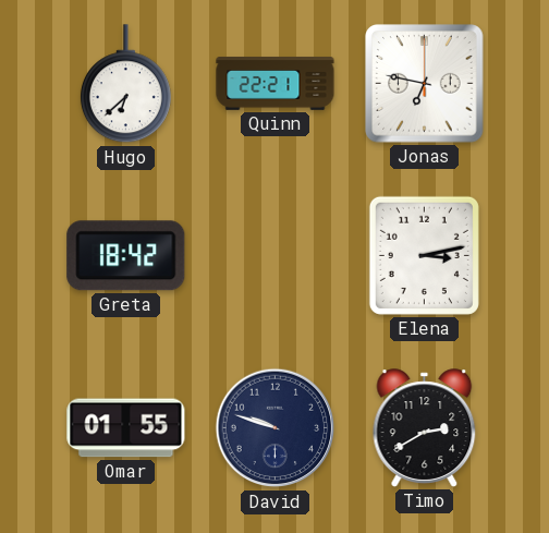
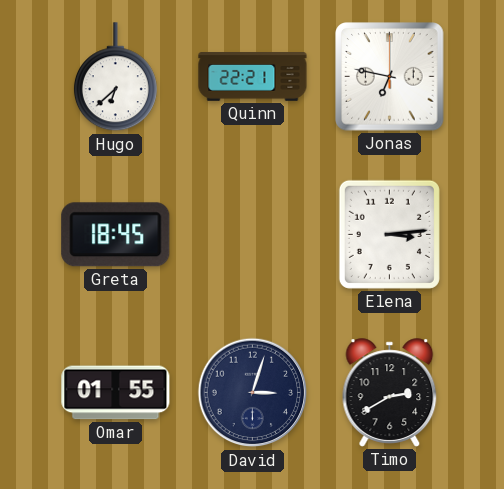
Greta: 18:42 -> 18:45 (116, 235)
Elena: 3:13 -> 3:14 (389, 234)
David: 9:48 -> 3:03 (253, 393)
